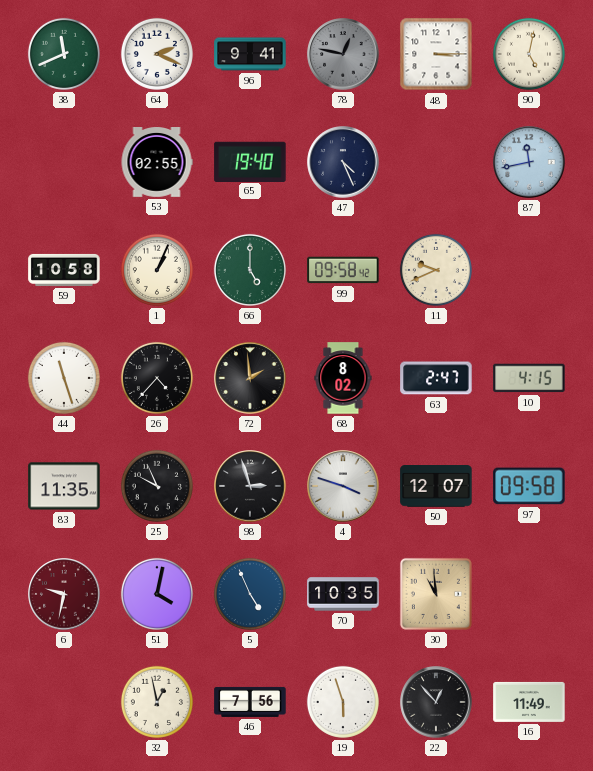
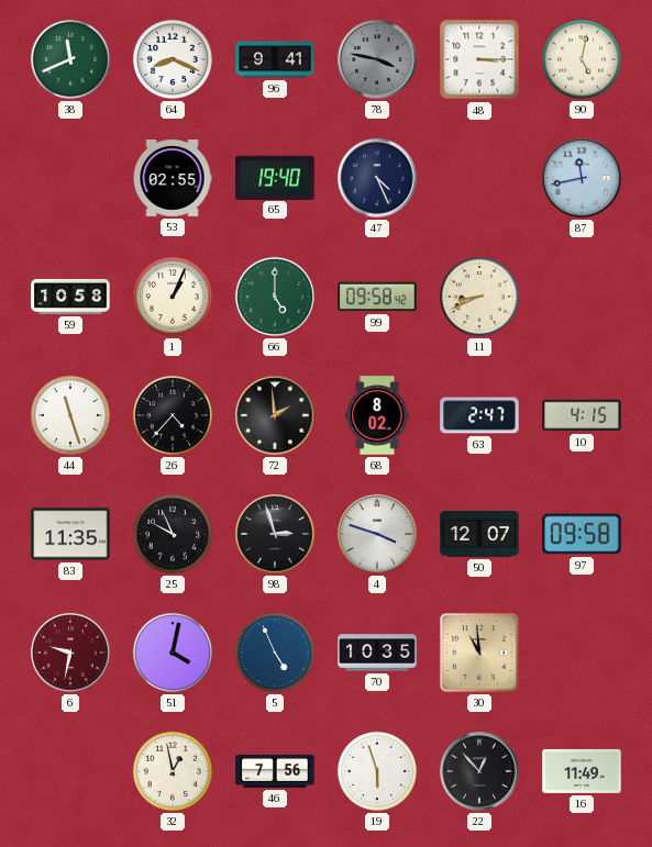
64: 2:19 -> 8:19 (173, 59)
78: 12:47 -> 3:47 (377, 59)
11: 9:41 -> 8:41 (479, 297)
